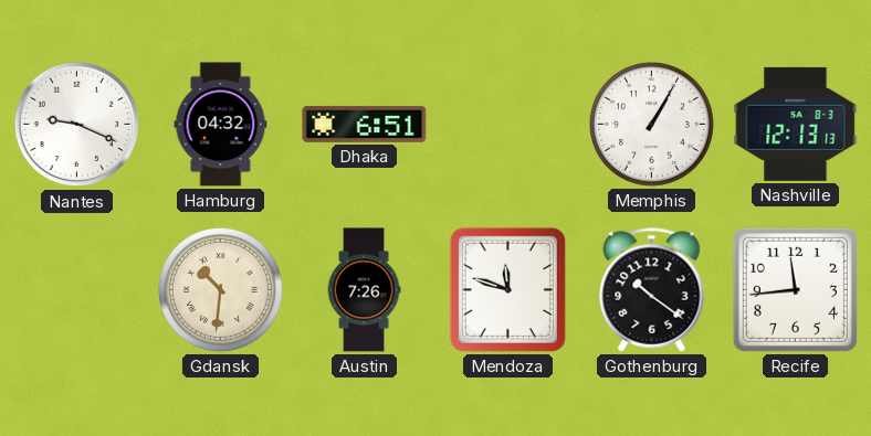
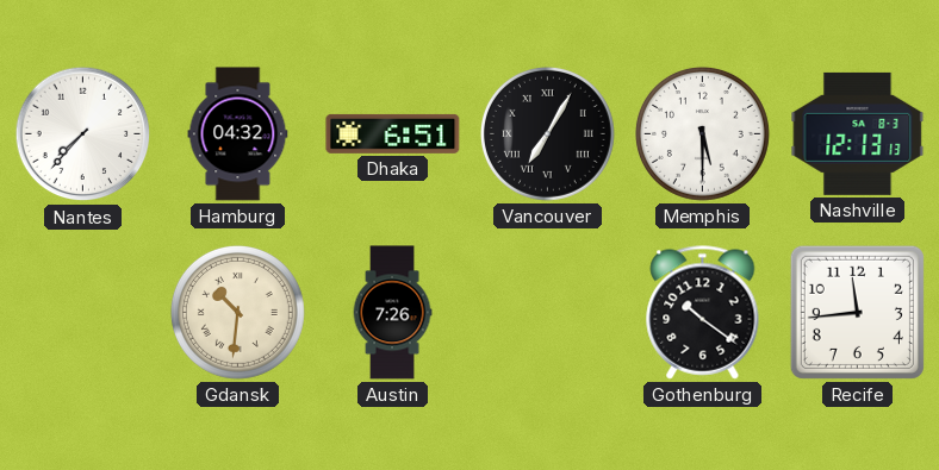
Nantes: 9:19 -> 7:37 (83, 134)
Vancouver: none -> 7:05 (547, 133)
Memphis: 1:05 -> 5:30 (702, 133)
Mendoza: 11:48 -> none (507, 289)
